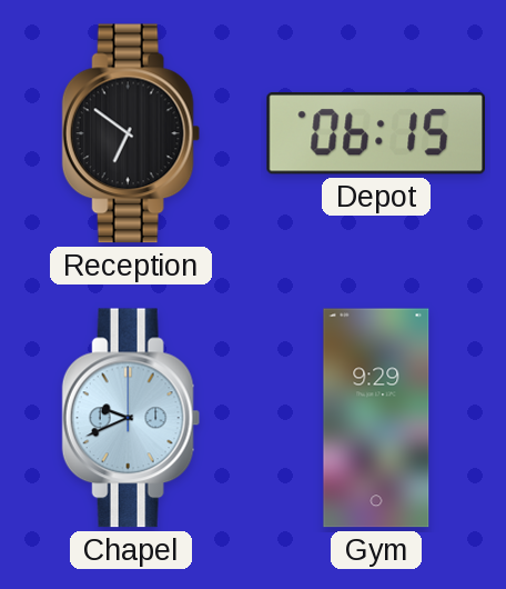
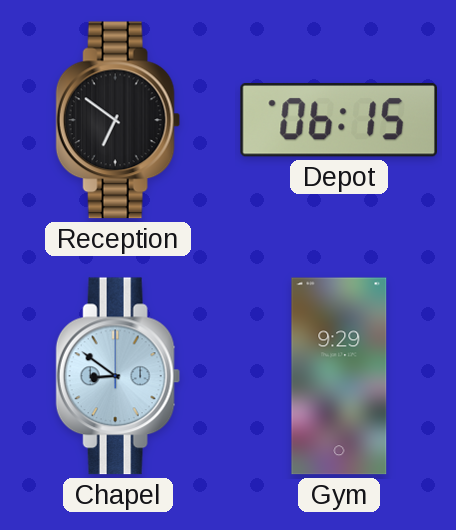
Chapel: 9:41 -> 8:51 (118, 376)
